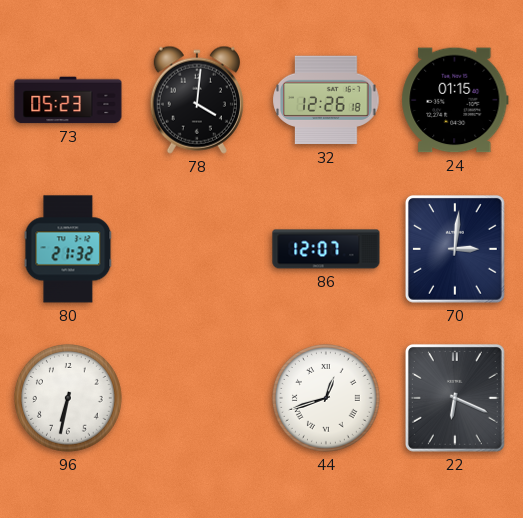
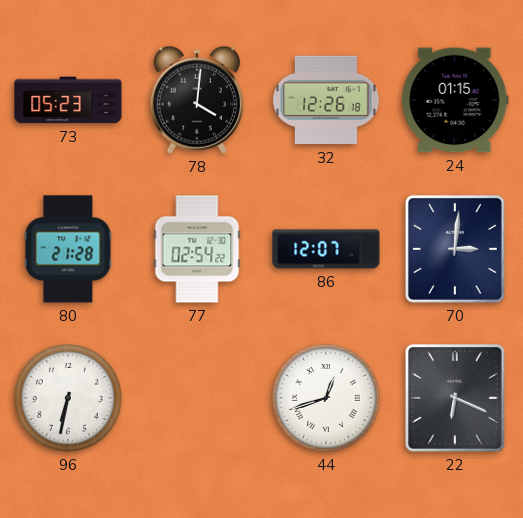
80: 21:32 -> 21:28 (68, 249)
77: none -> 02:54 (197, 249)
